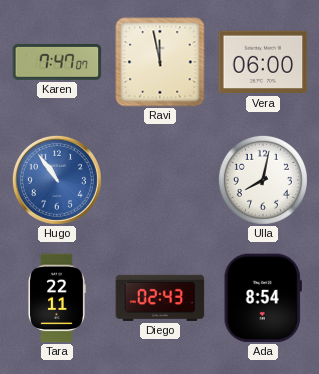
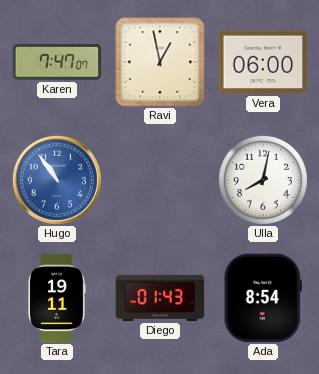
Ravi: 11:58 -> 12:58 (160, 62)
Tara: 22:11 -> 19:11 (57, 298)
Diego: 02:43 -> 01:43 (160, 298)
